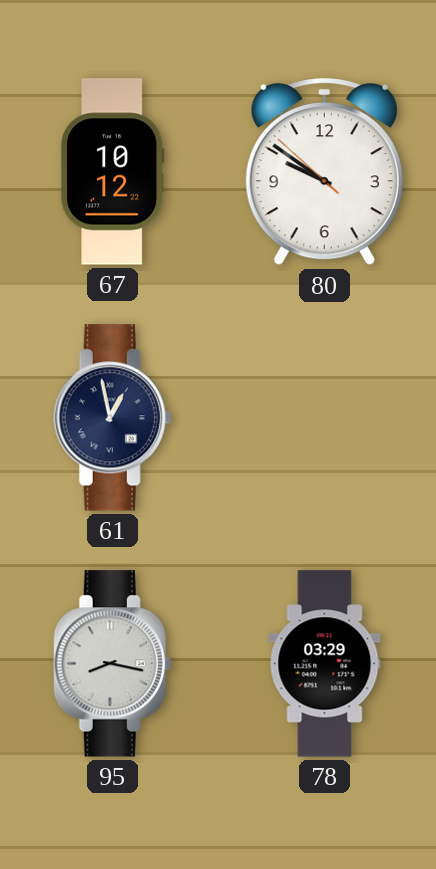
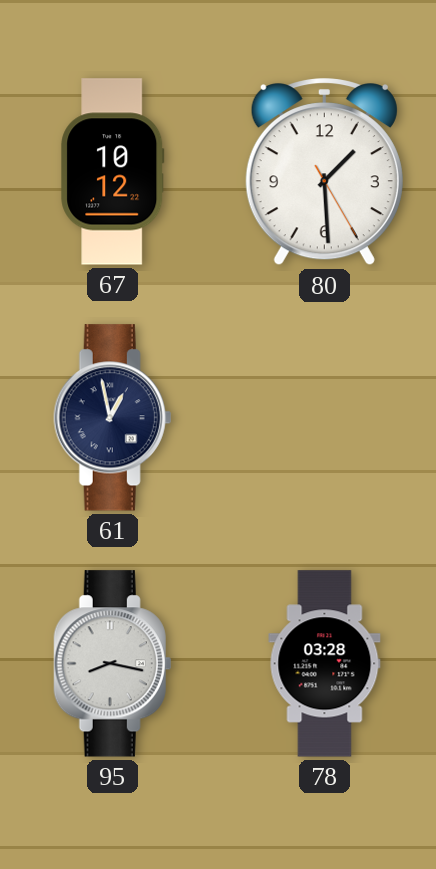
80: 9:50 -> 1:29 (324, 173)
78: 03:29 -> 03:28 (325, 664)
